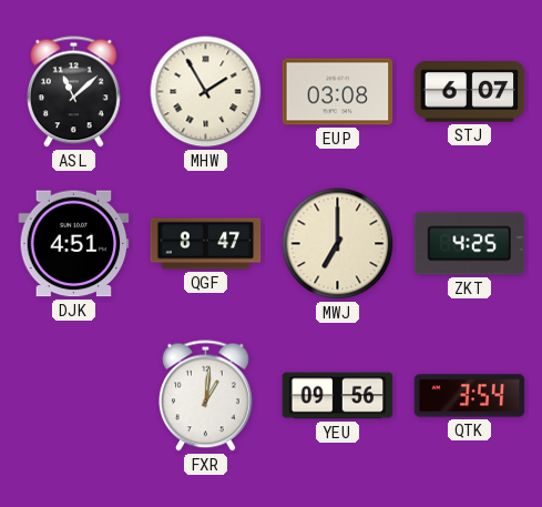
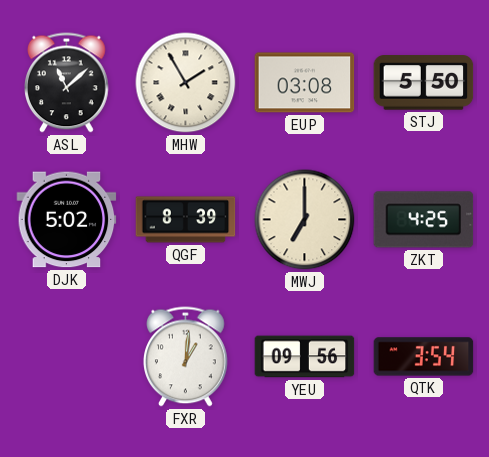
STJ: 6:07 -> 5:50 (424, 83)
DJK: 4:51 -> 5:02 (67, 220)
QGF: 8:47 -> 8:39 (186, 220)
